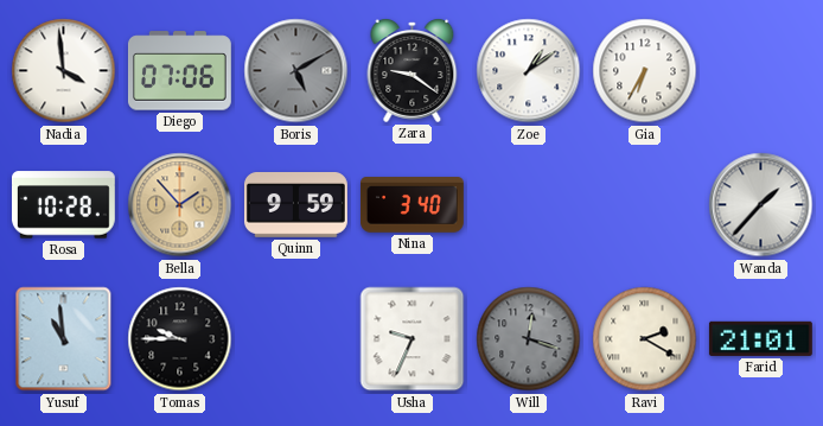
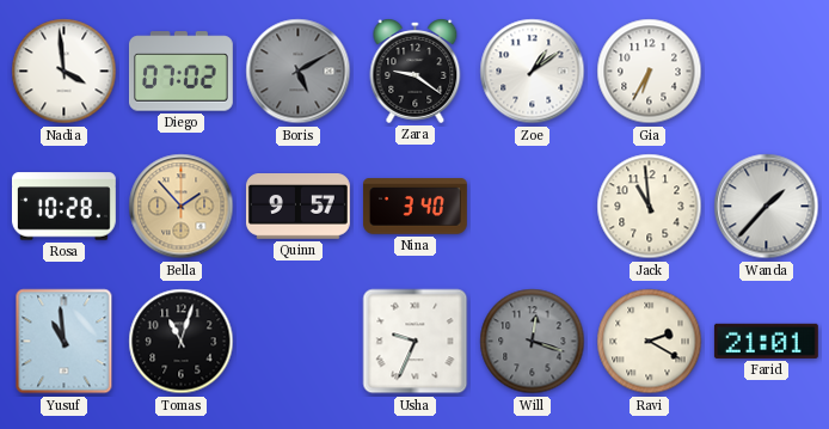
Diego: 07:06 -> 07:02 (180, 72)
Quinn: 9:59 -> 9:57 (297, 207)
Jack: none -> 10:59 (650, 207)
Tomas: 9:45 -> 11:03 (182, 342)
